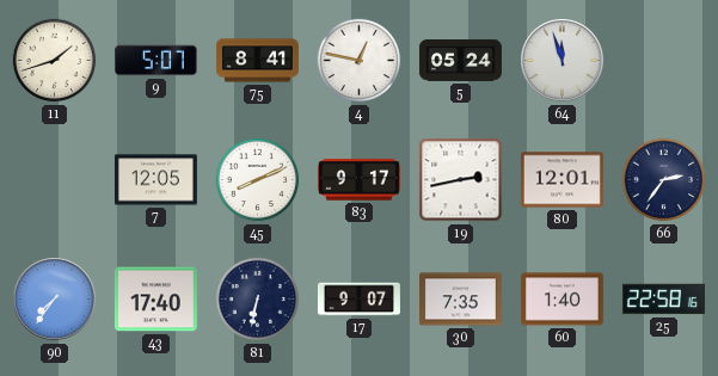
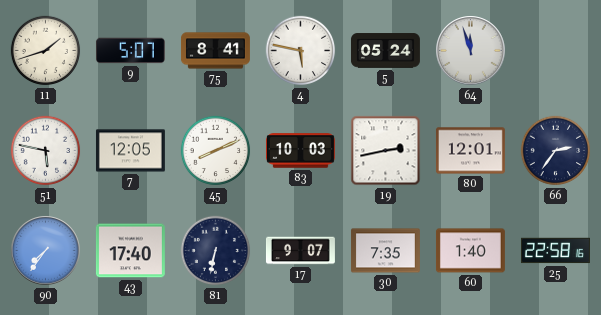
4: 12:47 -> 5:47 (301, 51)
51: none -> 5:47 (46, 151)
83: 9:17 -> 10:03 (300, 151)
